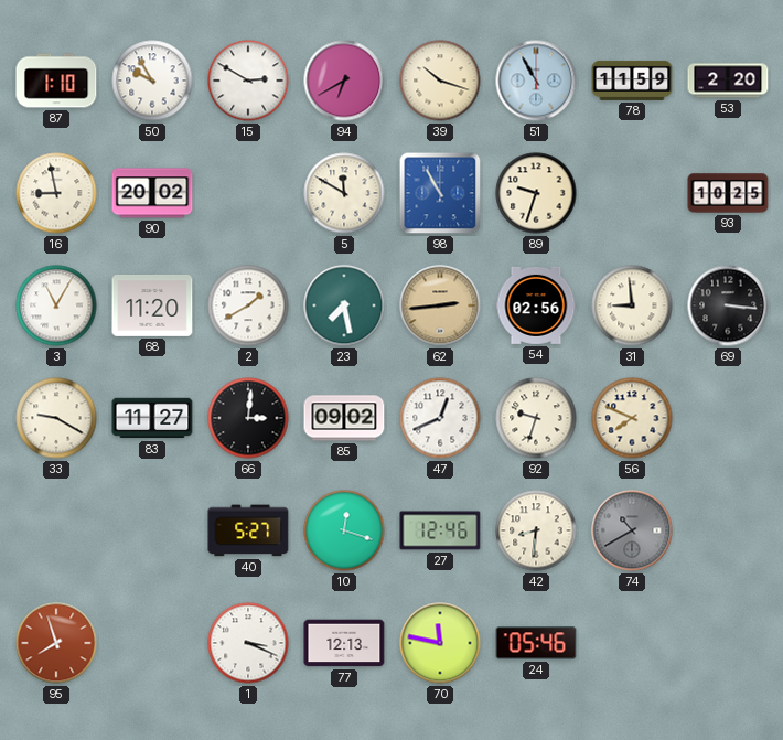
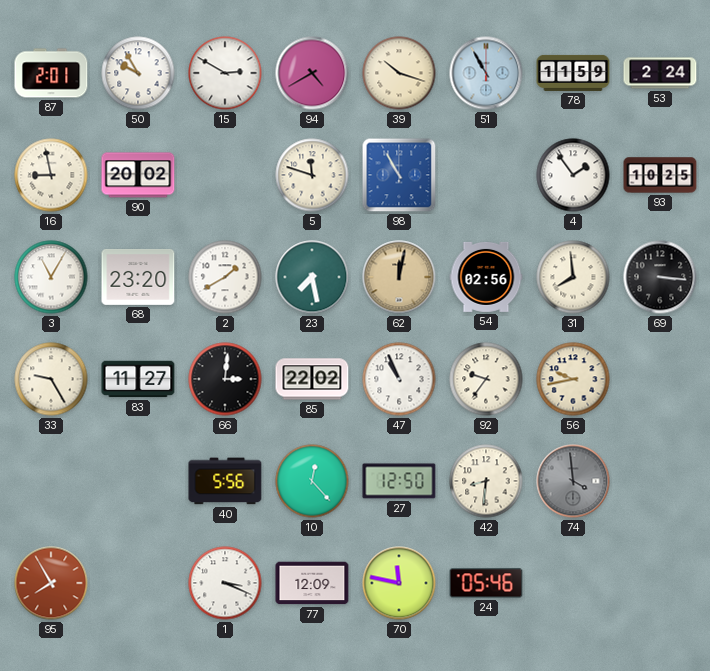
87: 1:10 -> 2:01 (51, 73)
94: 6:40 -> 4:40 (312, 73)
53: 2:20 -> 2:24 (660, 73)
5: 11:50 -> 11:48 (312, 175)
89: 9:33 -> none (536, 193)
4: none -> 1:54 (573, 175)
68: 11:20 -> 23:20 (138, 278)
62: 2:44 -> 12:02 (399, 277)
31: 8:59 -> 7:59 (573, 277)
33: 9:20 -> 9:25 (51, 379)
85: 09:02 -> 22:02 (312, 379)
47: 12:41 -> 10:56 (399, 379)
92: 9:33 -> 9:36 (486, 379)
56: 7:49 -> 9:43 (573, 379)
40: 5:27 -> 5:56 (225, 481)
10: 12:18 -> 12:23 (312, 481)
27: 12:46 -> 12:50 (399, 481)
74: 10:40 -> 3:59 (573, 481)
95: 7:57 -> 7:55 (51, 583)
77: 12:13 -> 12:09 (312, 583)
